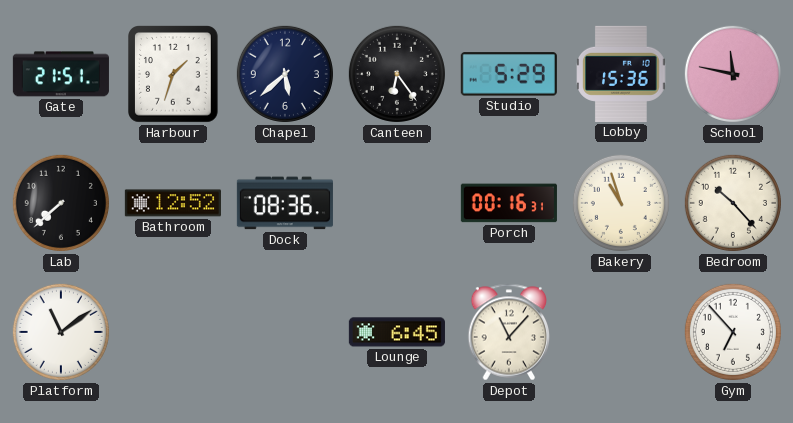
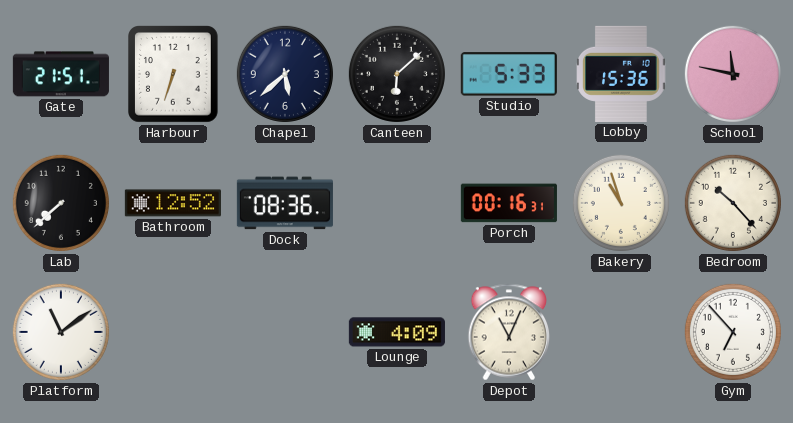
Harbour: 1:33 -> 6:33 (174, 75)
Canteen: 6:24 -> 6:08 (397, 74)
Studio: 5:29 -> 5:33 (509, 74)
Lounge: 6:45 -> 4:09 (397, 332)
Depot: 11:07 -> 11:04 (509, 332)
